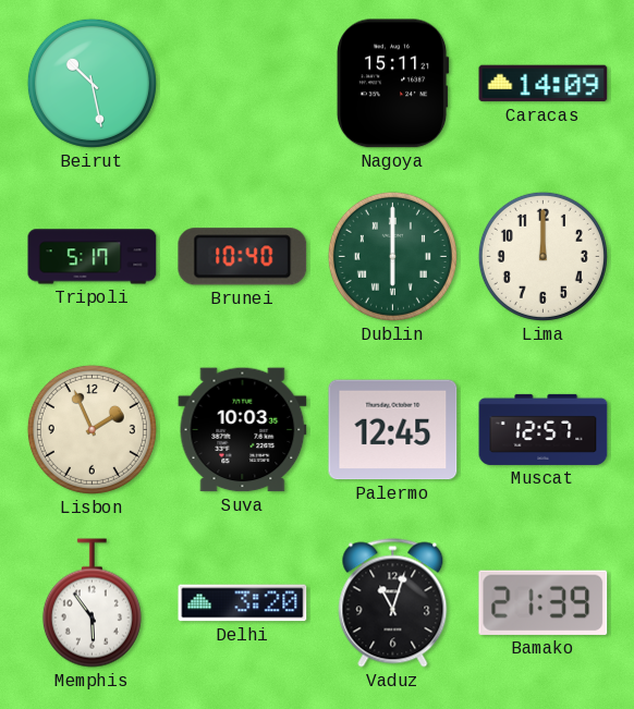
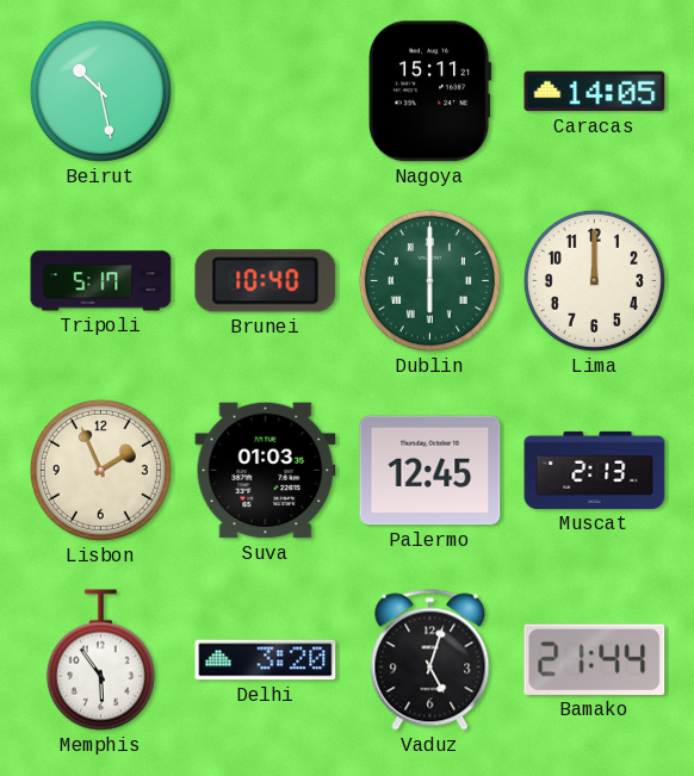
Caracas: 14:09 -> 14:05 (595, 92)
Suva: 10:03 -> 01:03 (266, 471)
Muscat: 12:57 -> 2:13 (595, 470)
Vaduz: 11:03 -> 5:03 (430, 660)
Bamako: 21:39 -> 21:44 (595, 659)
